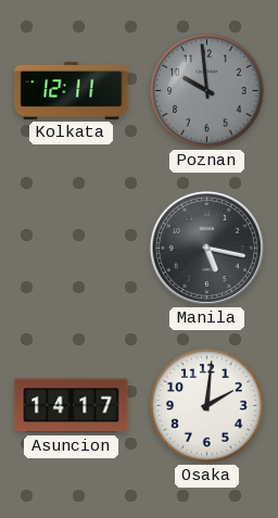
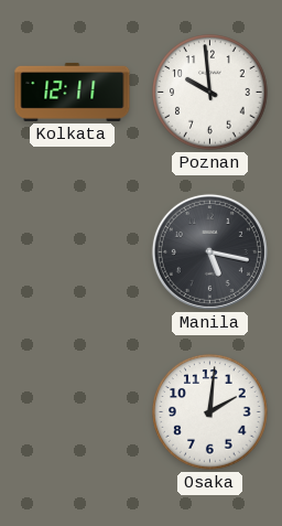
Poznan dial: grey -> white (210, 93)
Asuncion: 14:17 -> none (72, 406)
